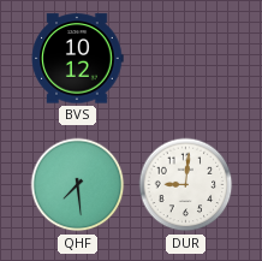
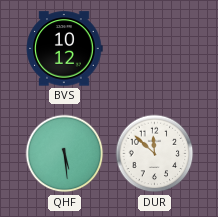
QHF: 7:29 -> 5:29 (65, 154)
DUR: 9:01 -> 11:52 (155, 154)
